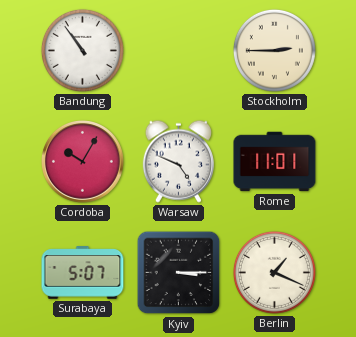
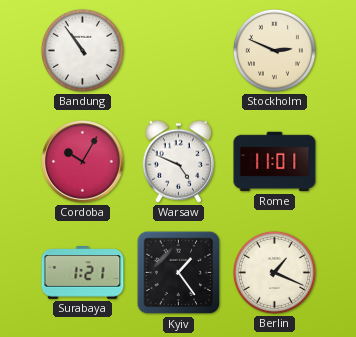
Stockholm: 2:45 -> 2:49 (274, 50)
Surabaya: 5:07 -> 1:21 (83, 273)
Kyiv: 3:15 -> 1:24 (179, 273)
